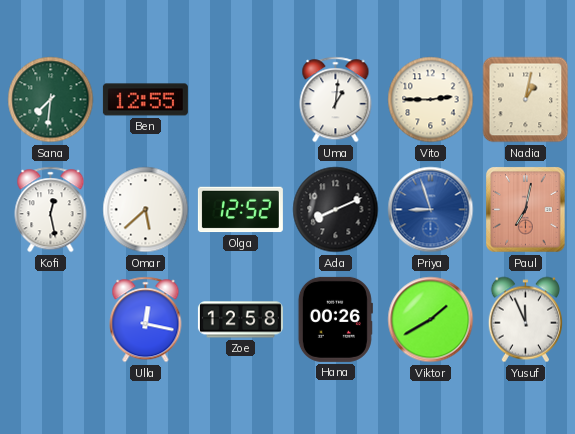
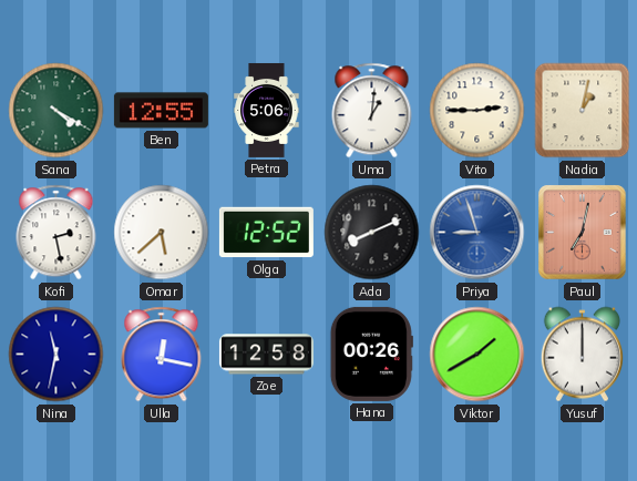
Sana: 7:31 -> 4:20 (56, 111)
Petra: none -> 5:06 (267, 110)
Kofi: 12:28 -> 2:28 (56, 233)
Nina: none -> 11:32 (56, 355)
Yusuf: 11:56 -> 12:00 (582, 355)
